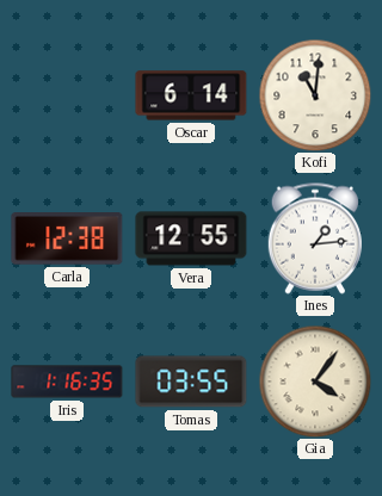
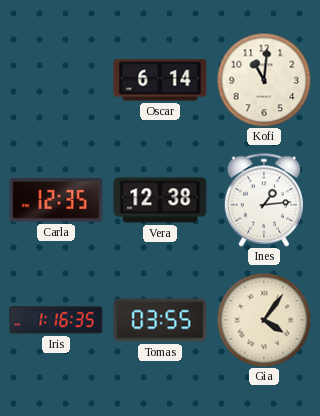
Carla: 12:38 -> 12:35 (56, 200)
Vera: 12:55 -> 12:38 (160, 200)
